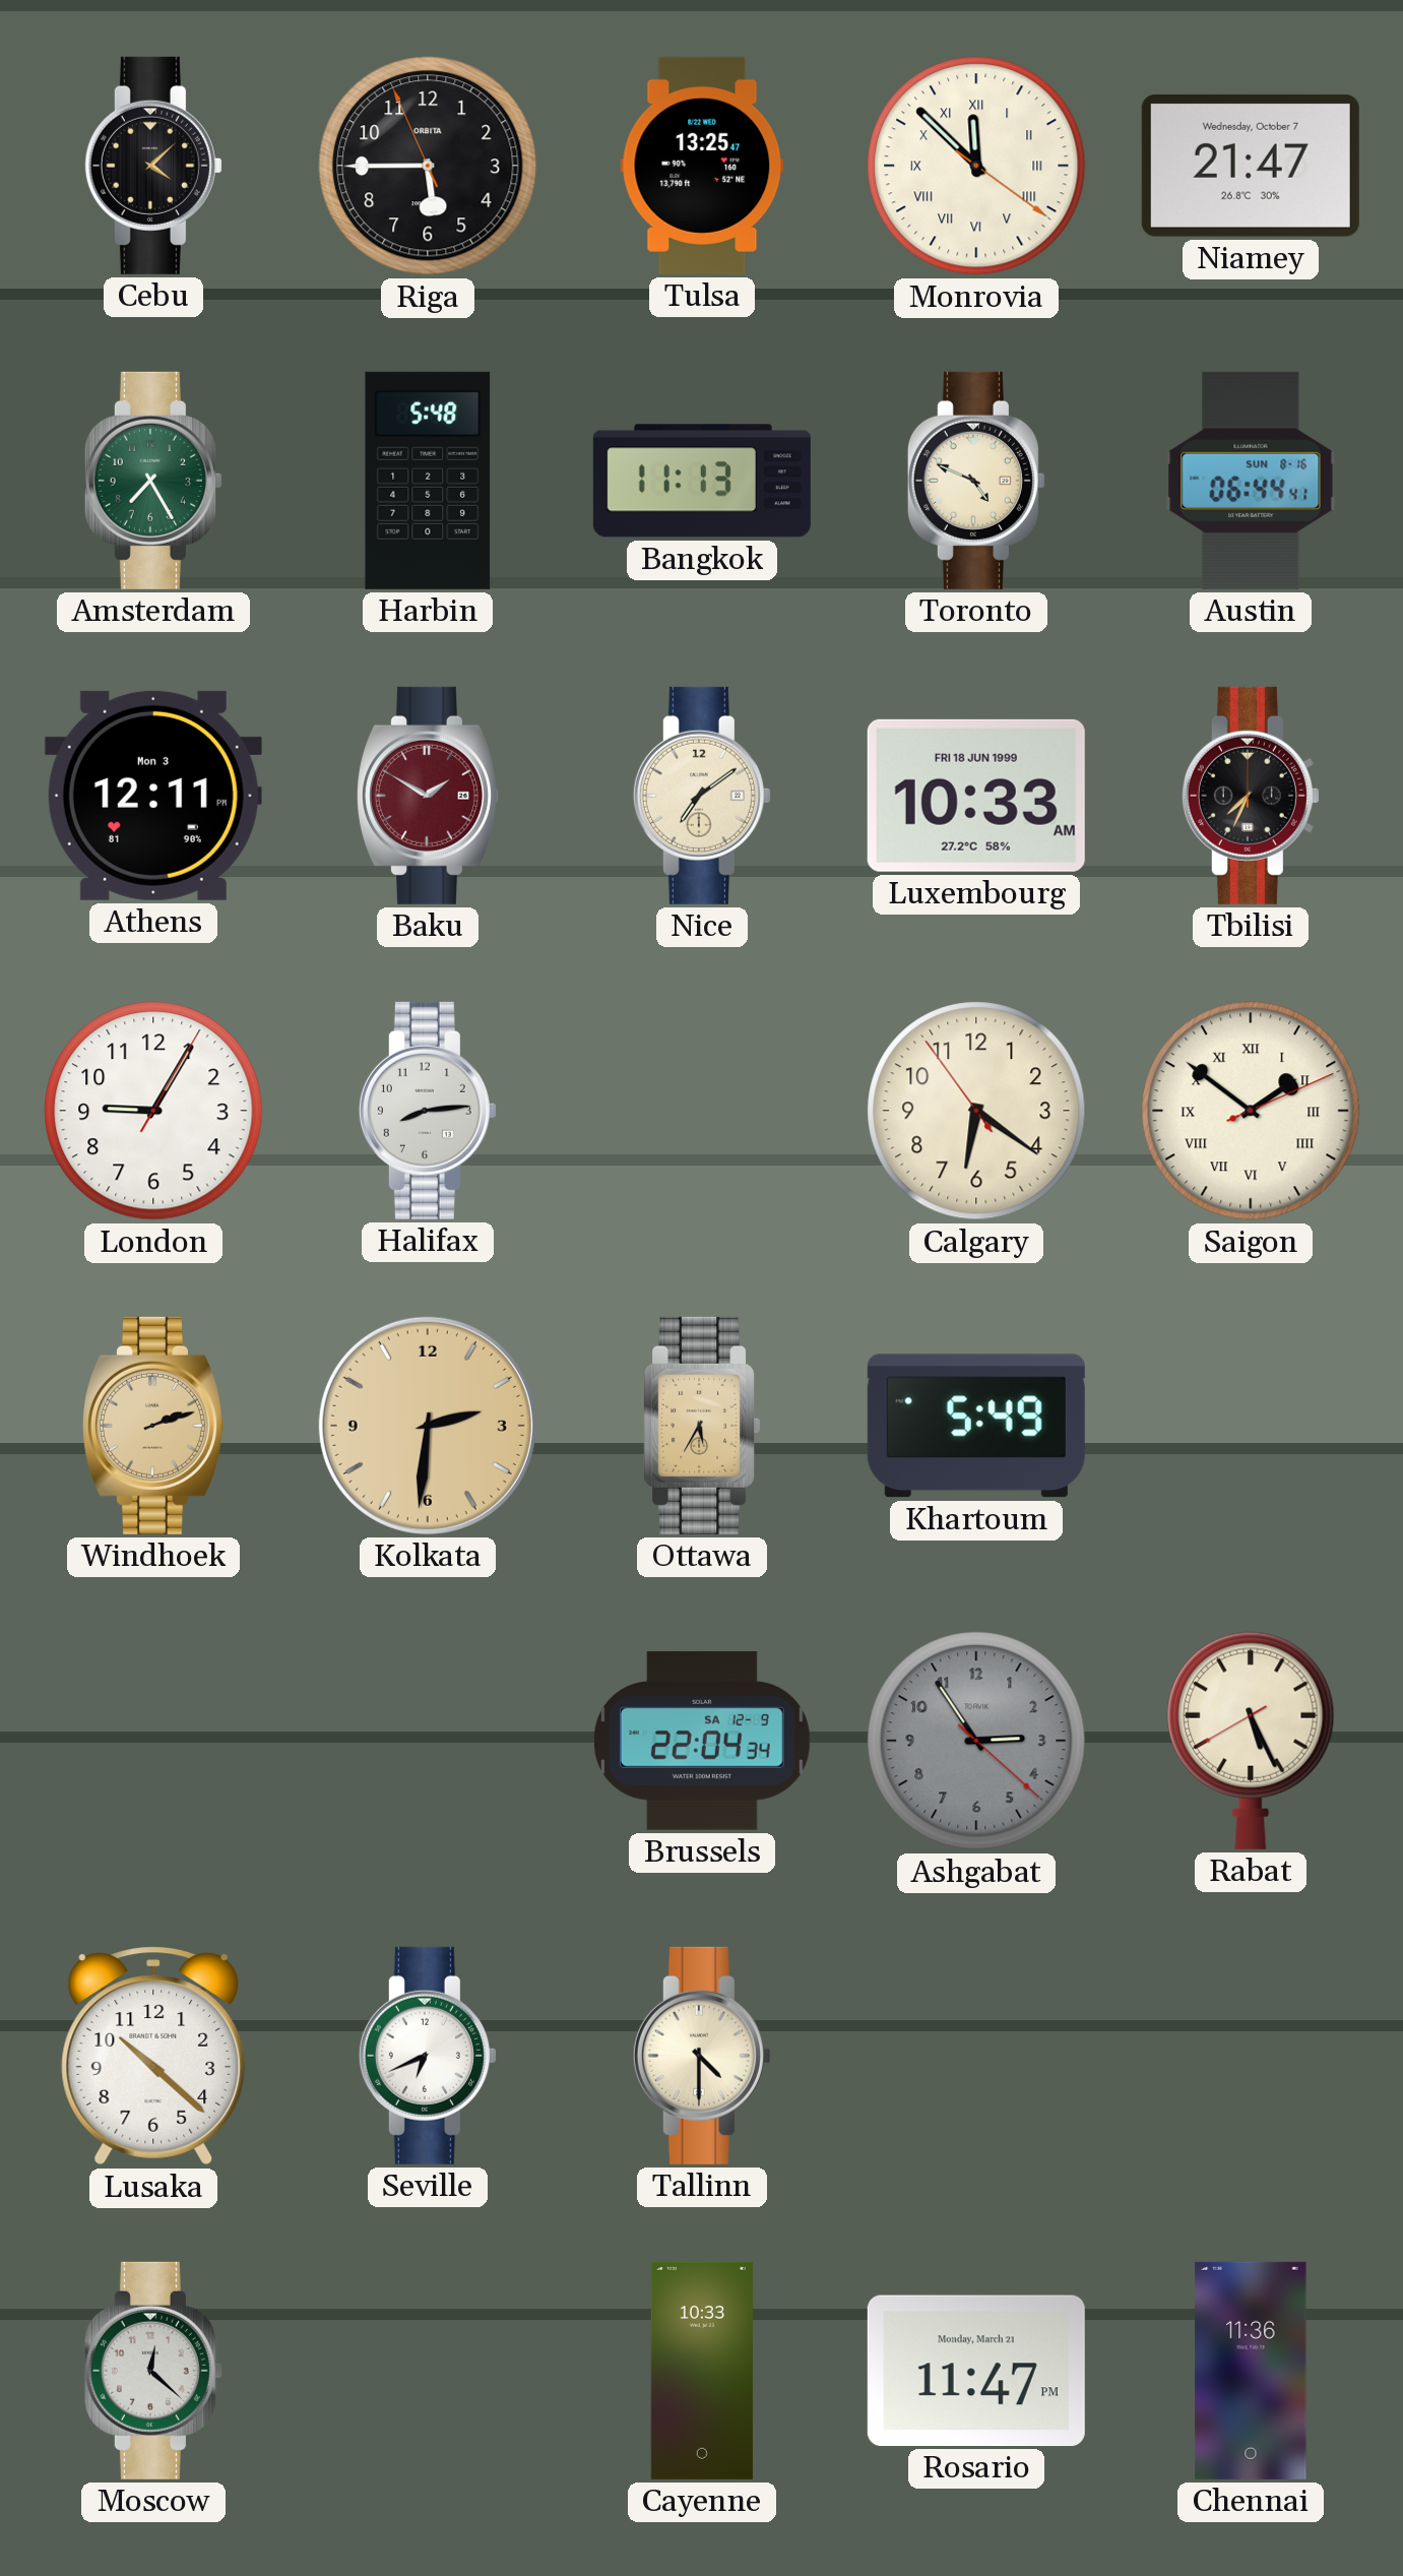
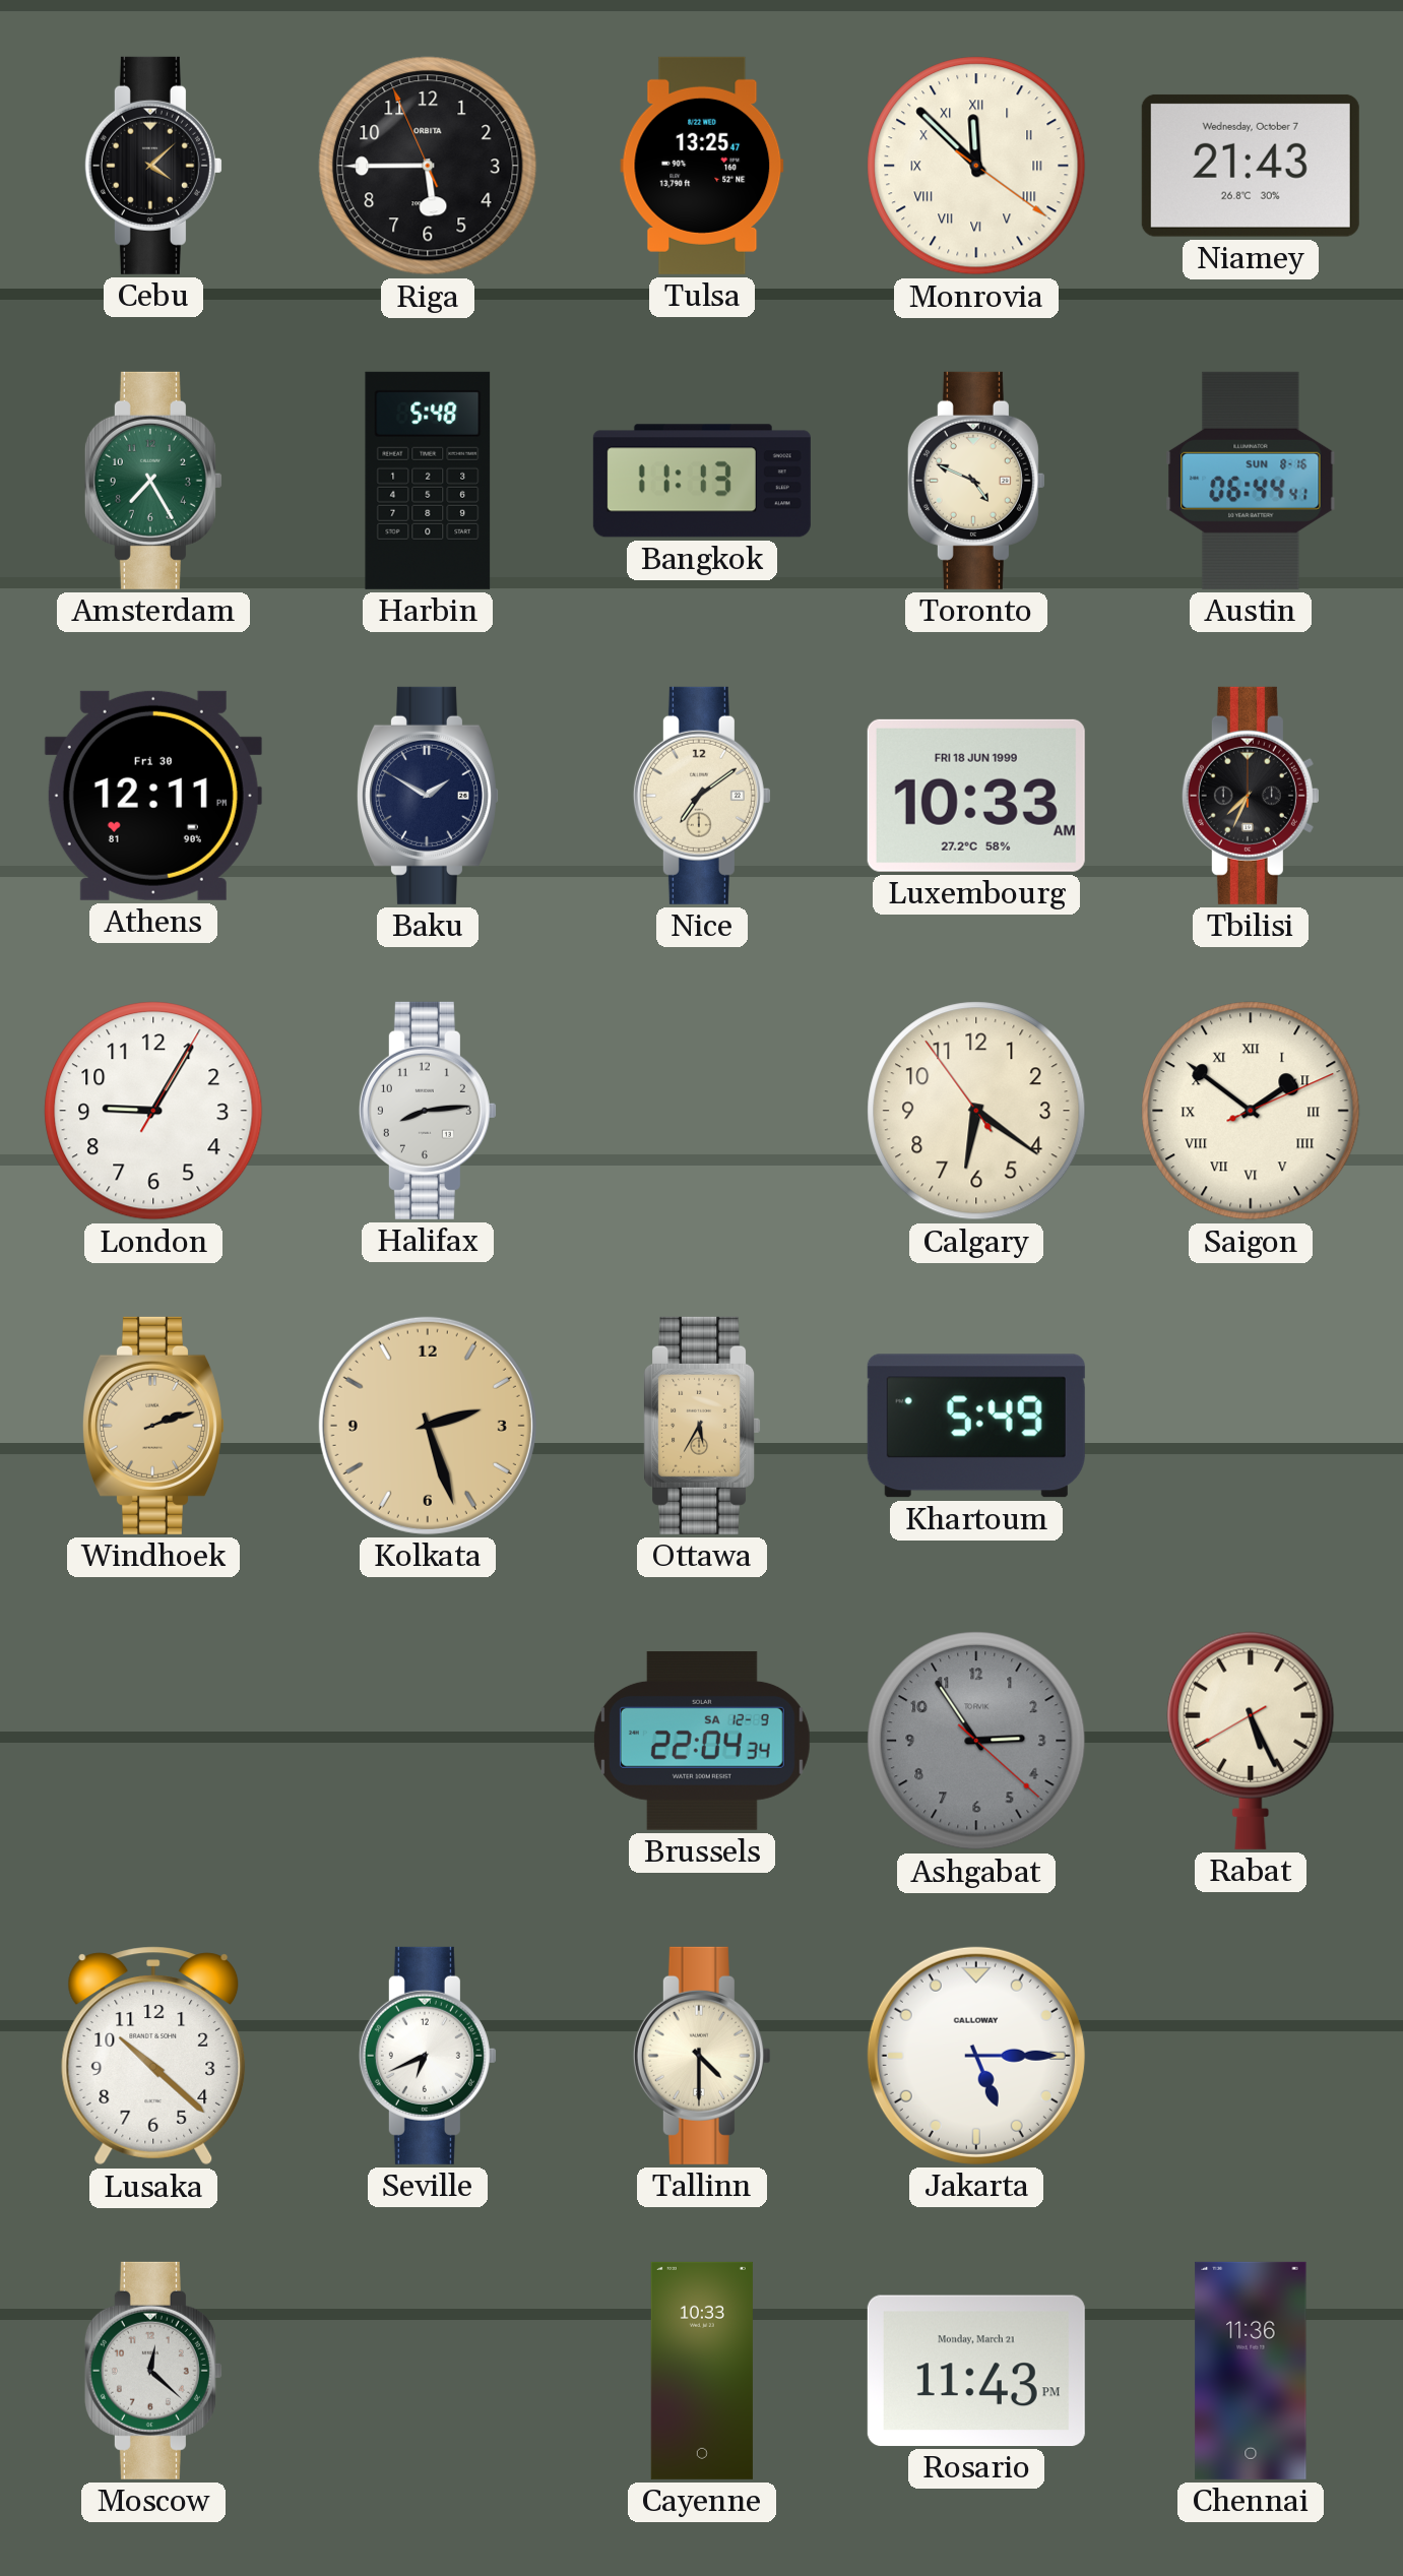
Niamey: 21:47 -> 21:43 (1251, 166)
Athens date: Mon 3 -> Fri 30 (153, 796)
Baku dial: burgundy -> navy (428, 796)
Kolkata: 2:31 -> 2:27 (428, 1426)
Jakarta: none -> 5:15 (976, 2056)
Rosario: 11:47 -> 11:43 (976, 2371)
